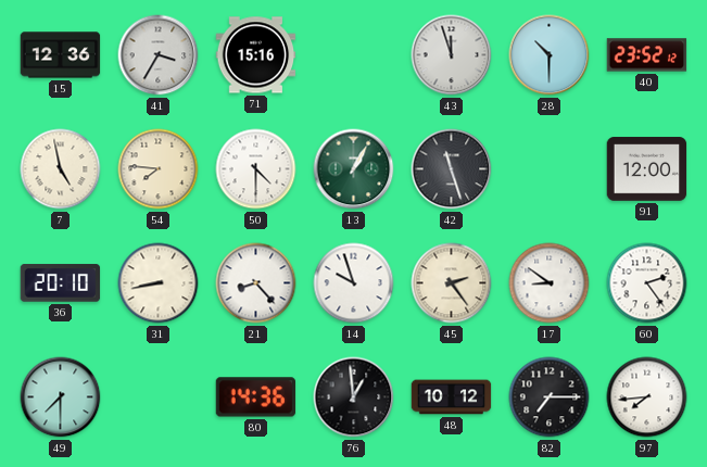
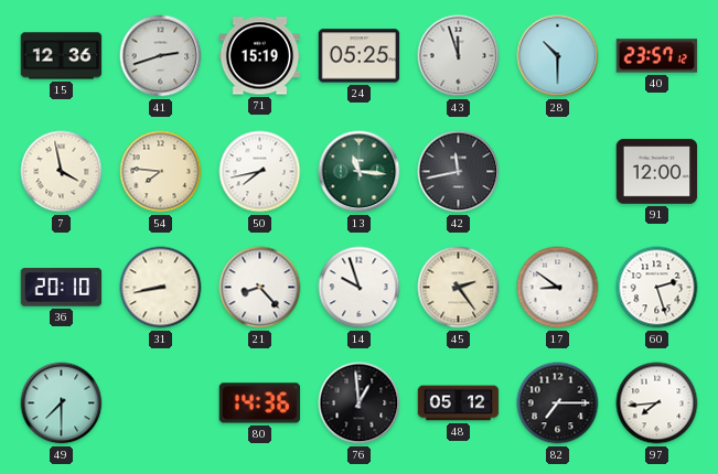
41: 3:35 -> 2:42 (161, 56)
71: 15:16 -> 15:19 (260, 56)
24: none -> 05:25 (360, 56)
40: 23:52 -> 23:57 (657, 56)
7: 4:58 -> 3:58 (62, 172)
50: 4:30 -> 7:43 (260, 172)
13: 1:05 -> 11:16 (360, 172)
42: 11:27 -> 11:43 (459, 172)
60: 2:24 -> 2:27 (657, 288)
48: 10:12 -> 05:12 (459, 403)
